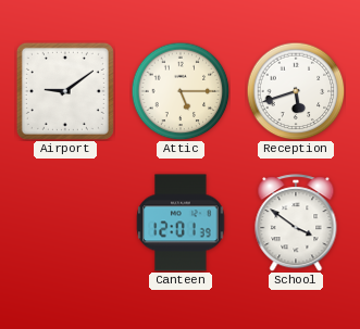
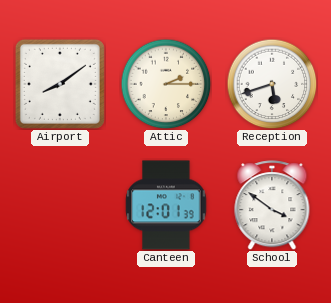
Airport: 9:09 -> 8:09 (60, 84)
Attic: 5:15 -> 2:15 (166, 84)
